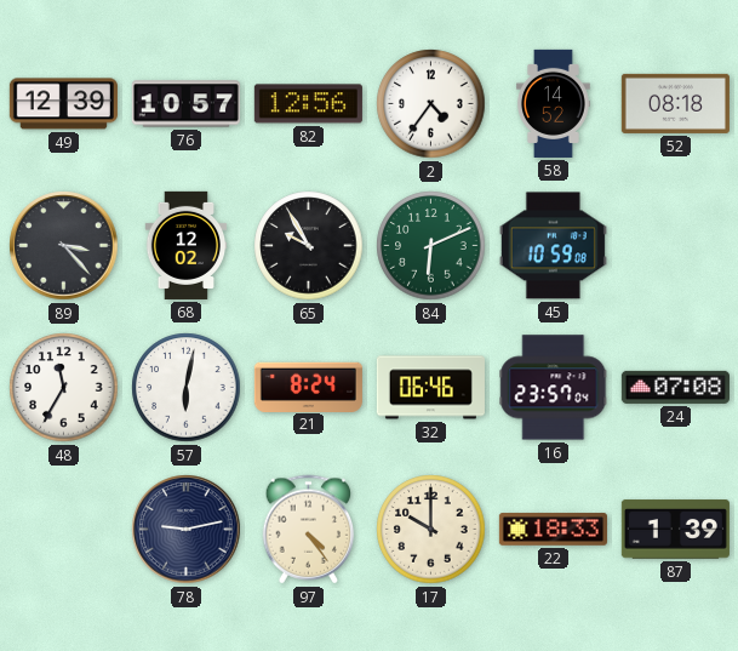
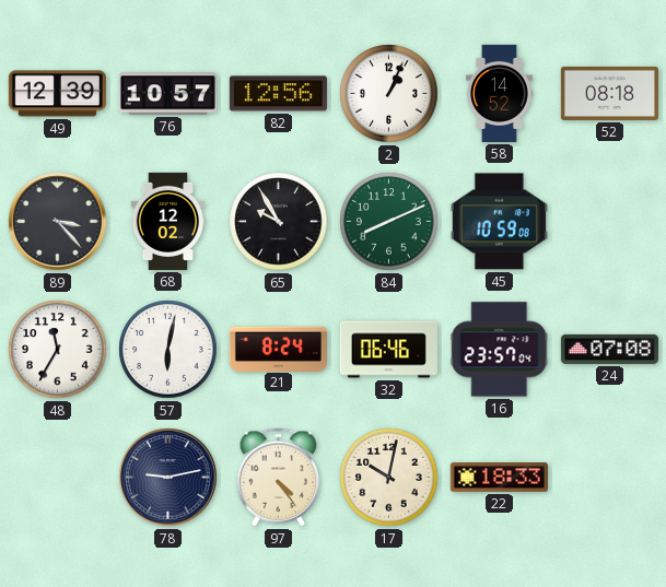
2: 4:36 -> 1:04 (389, 94)
84: 6:11 -> 8:11 (389, 222)
17: 10:00 -> 10:02 (389, 478)
87: 1:39 -> none (675, 530)
